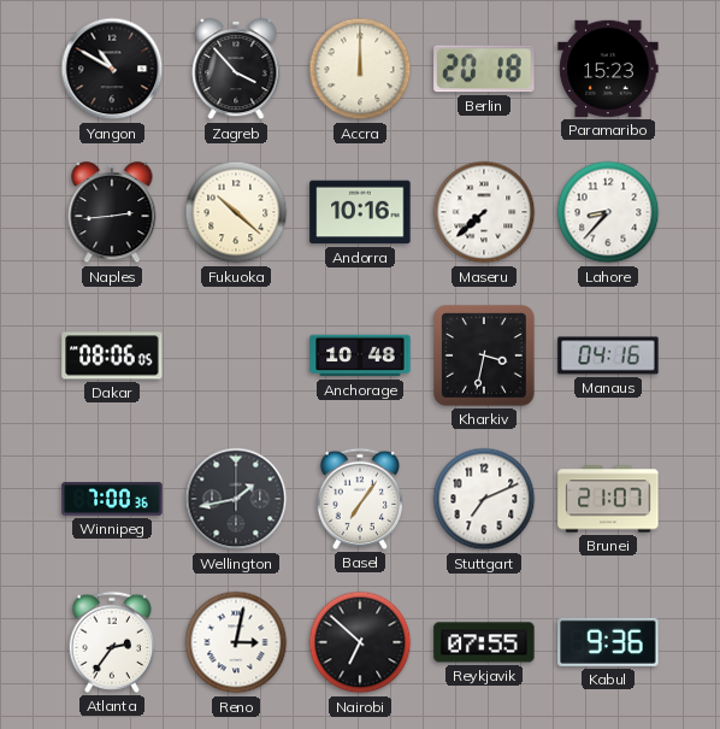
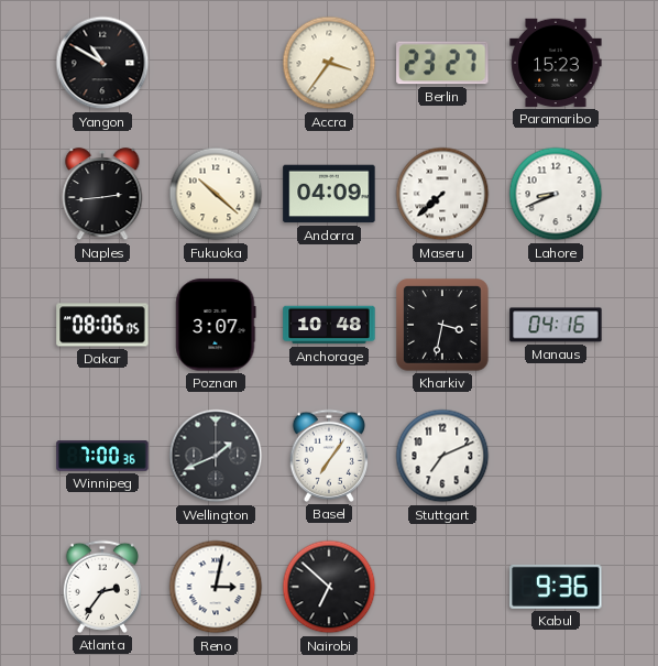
Zagreb: 3:53 -> none (236, 69)
Accra: 12:00 -> 3:36 (329, 63)
Berlin: 20:18 -> 23:27 (442, 63)
Andorra: 10:16 -> 04:09 (329, 194)
Lahore: 8:37 -> 8:41 (556, 194)
Poznan: none -> 3:07 (216, 325)
Wellington: 1:43 -> 1:41 (216, 456)
Brunei: 21:07 -> none (608, 499)
Reykjavik: 07:55 -> none (484, 642)
